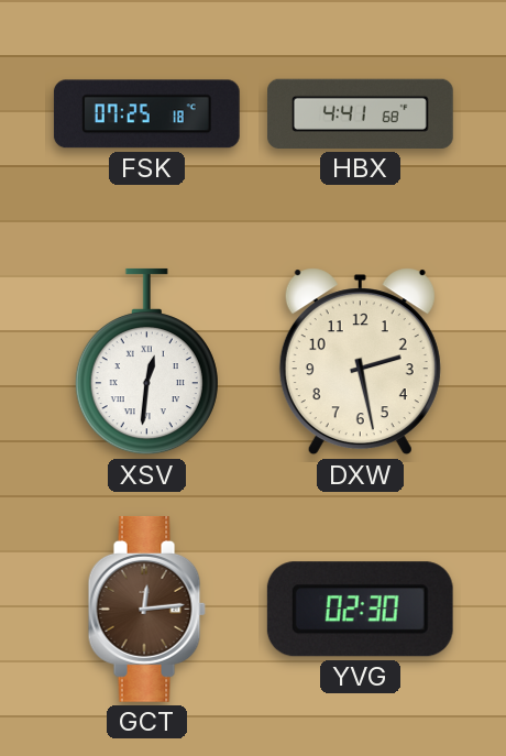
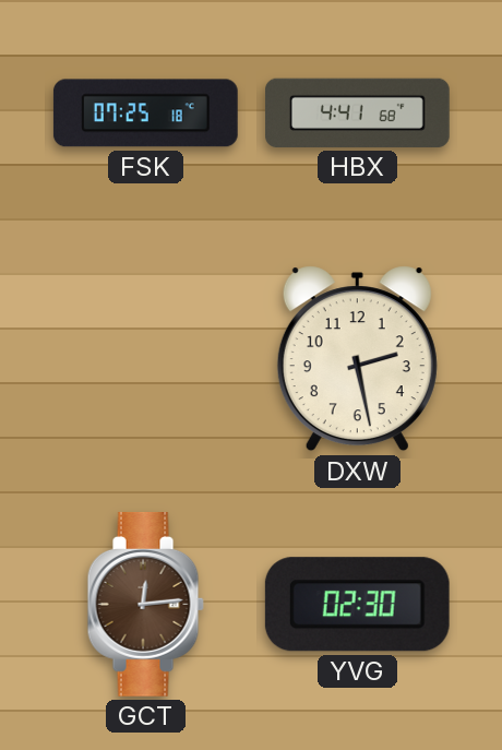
XSV: 12:31 -> none (146, 362)
